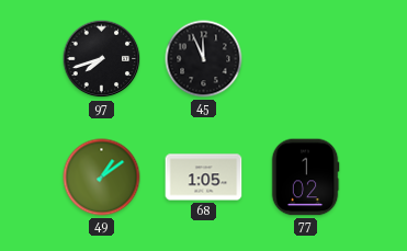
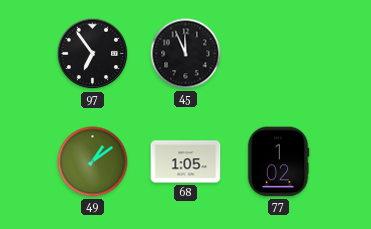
97: 7:42 -> 6:54 (93, 54)
